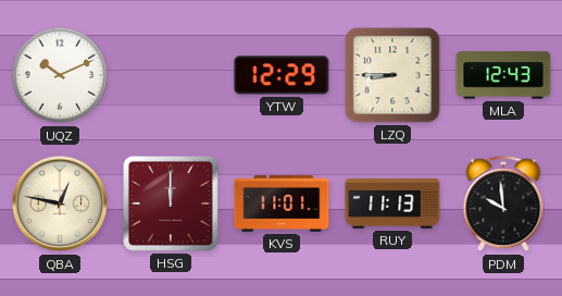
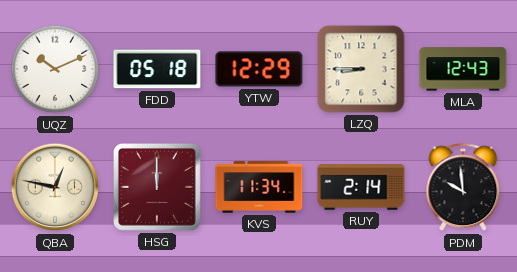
FDD: none -> 05:18 (157, 69)
KVS: 11:01 -> 11:34 (259, 187)
RUY: 11:13 -> 2:14 (361, 188)
